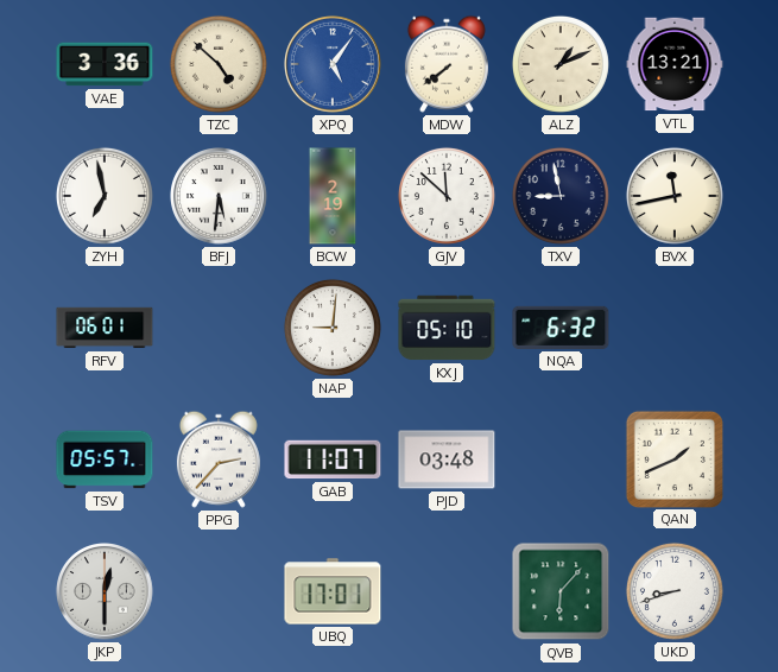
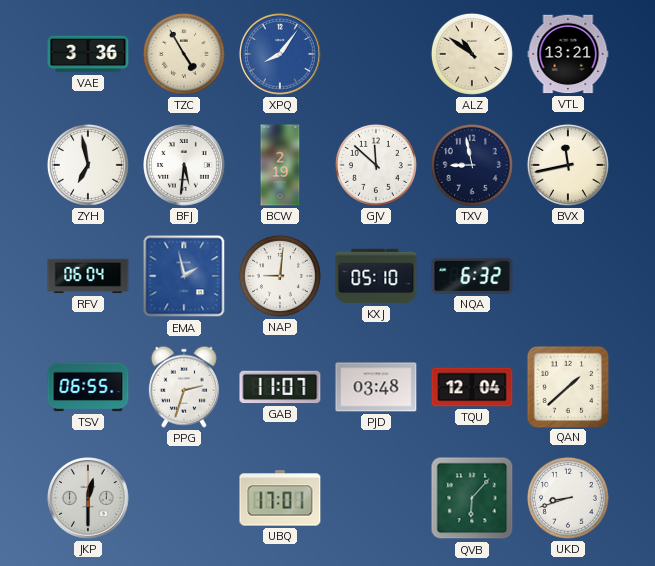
TZC: 4:52 -> 4:55 (184, 54)
XPQ: 5:06 -> 8:06 (280, 54)
MDW: 7:39 -> none (447, 64)
ALZ: 1:11 -> 10:51 (472, 54)
RFV: 06:01 -> 06:04 (88, 276)
EMA: none -> 1:58 (184, 276)
TSV: 05:57 -> 06:55 (88, 387)
PPG: 2:37 -> 2:33 (184, 387)
TQU: none -> 12:04 (472, 387)
QAN: 1:41 -> 1:38 (567, 386)
